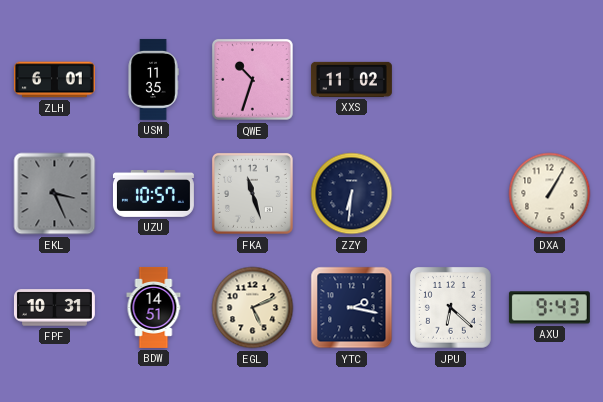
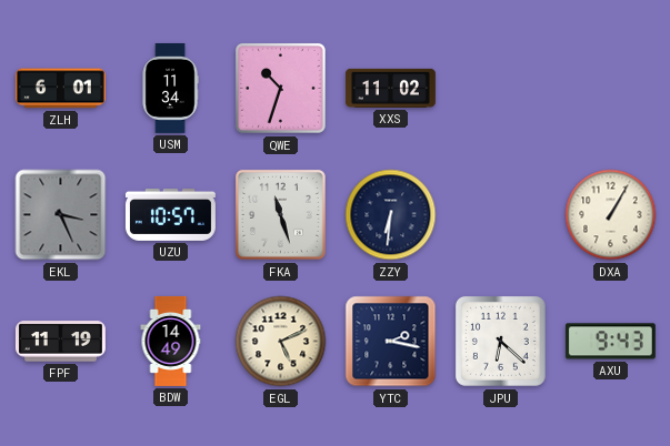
USM: 11:35 -> 11:34 (170, 88)
FPF: 10:31 -> 11:19 (60, 342)
BDW: 14:51 -> 14:49 (171, 341)
